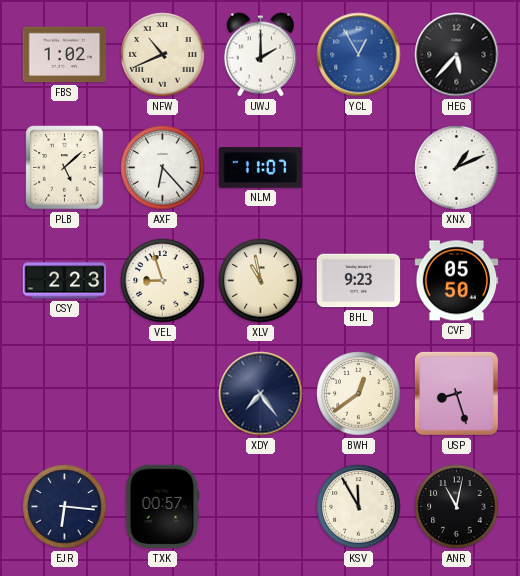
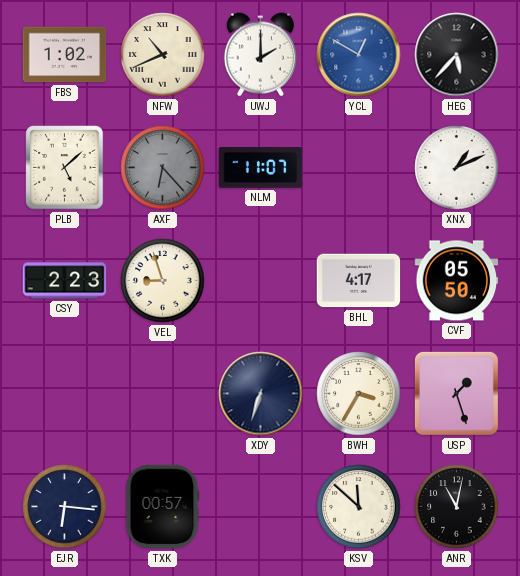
YCL: 12:55 -> 12:50 (359, 55)
AXF dial: white -> grey (163, 168)
XLV: 10:58 -> none (261, 281)
BHL: 9:23 -> 4:17 (359, 281)
XDY: 7:24 -> 6:33 (261, 394)
BWH: 12:39 -> 3:35 (359, 394)
USP: 8:27 -> 1:27 (456, 393)
KSV: 11:55 -> 11:52 (359, 507)
